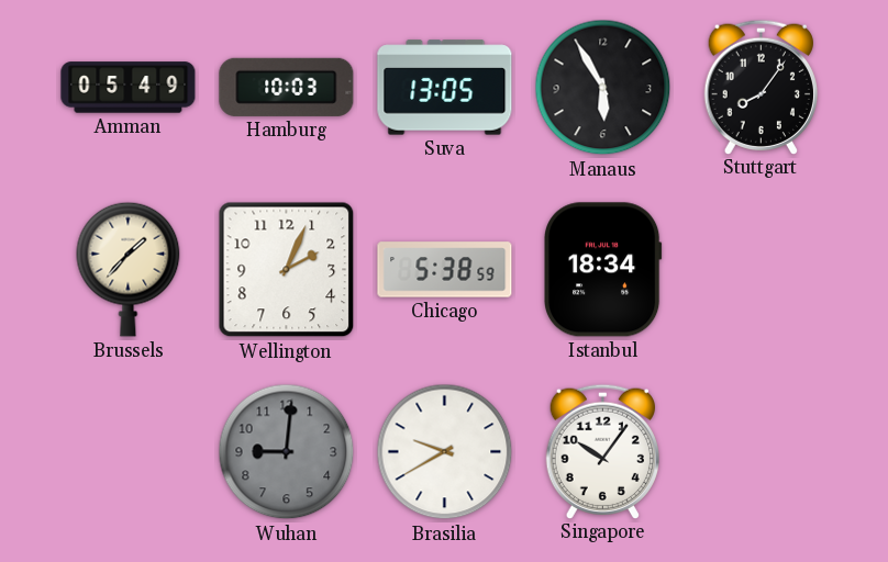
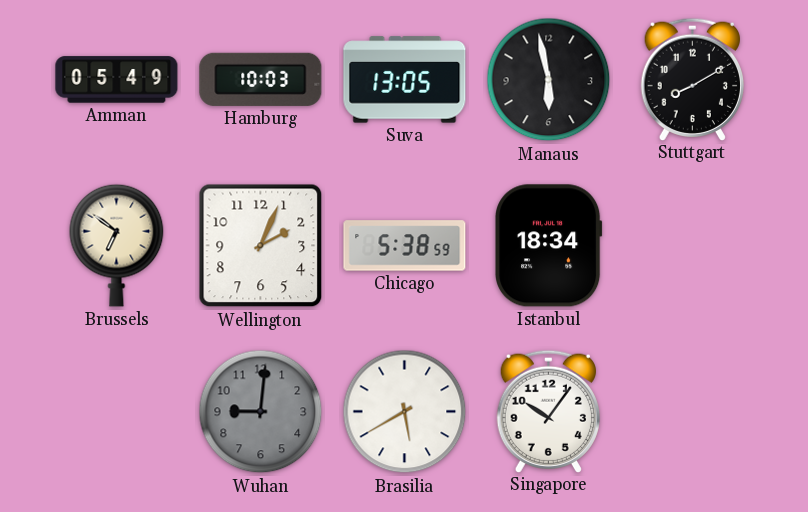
Manaus: 5:55 -> 5:58 (549, 80)
Stuttgart: 8:06 -> 8:10 (692, 79)
Brussels: 1:37 -> 6:51 (117, 245)
Brasilia: 9:40 -> 5:40 (405, 412)
